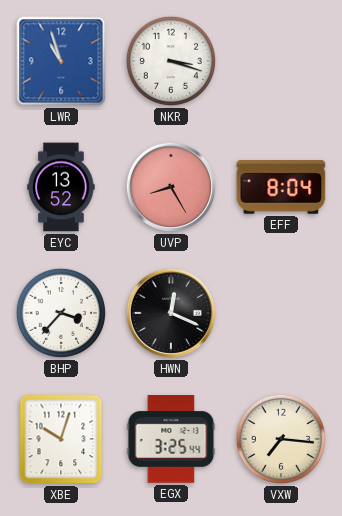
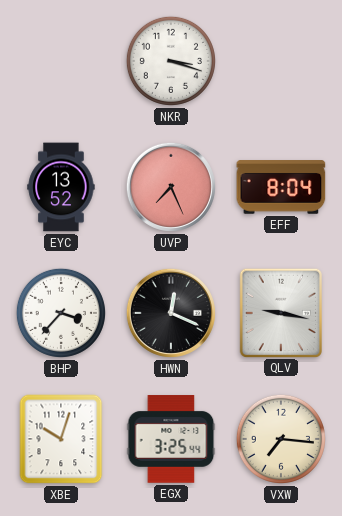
LWR: 10:57 -> none (61, 61)
UVP: 8:25 -> 7:26 (171, 187)
QLV: none -> 9:17 (280, 312)
